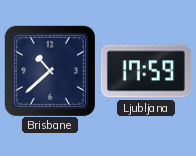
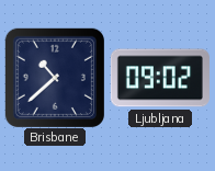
Ljubljana: 17:59 -> 09:02 (160, 78)
